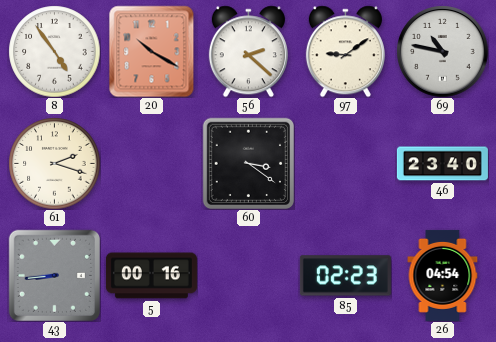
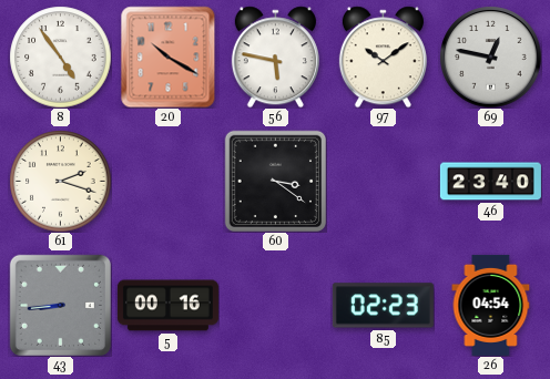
56: 2:22 -> 5:47 (275, 57)
97: 9:09 -> 10:09 (383, 57)
69: 10:47 -> 12:47 (490, 57)
